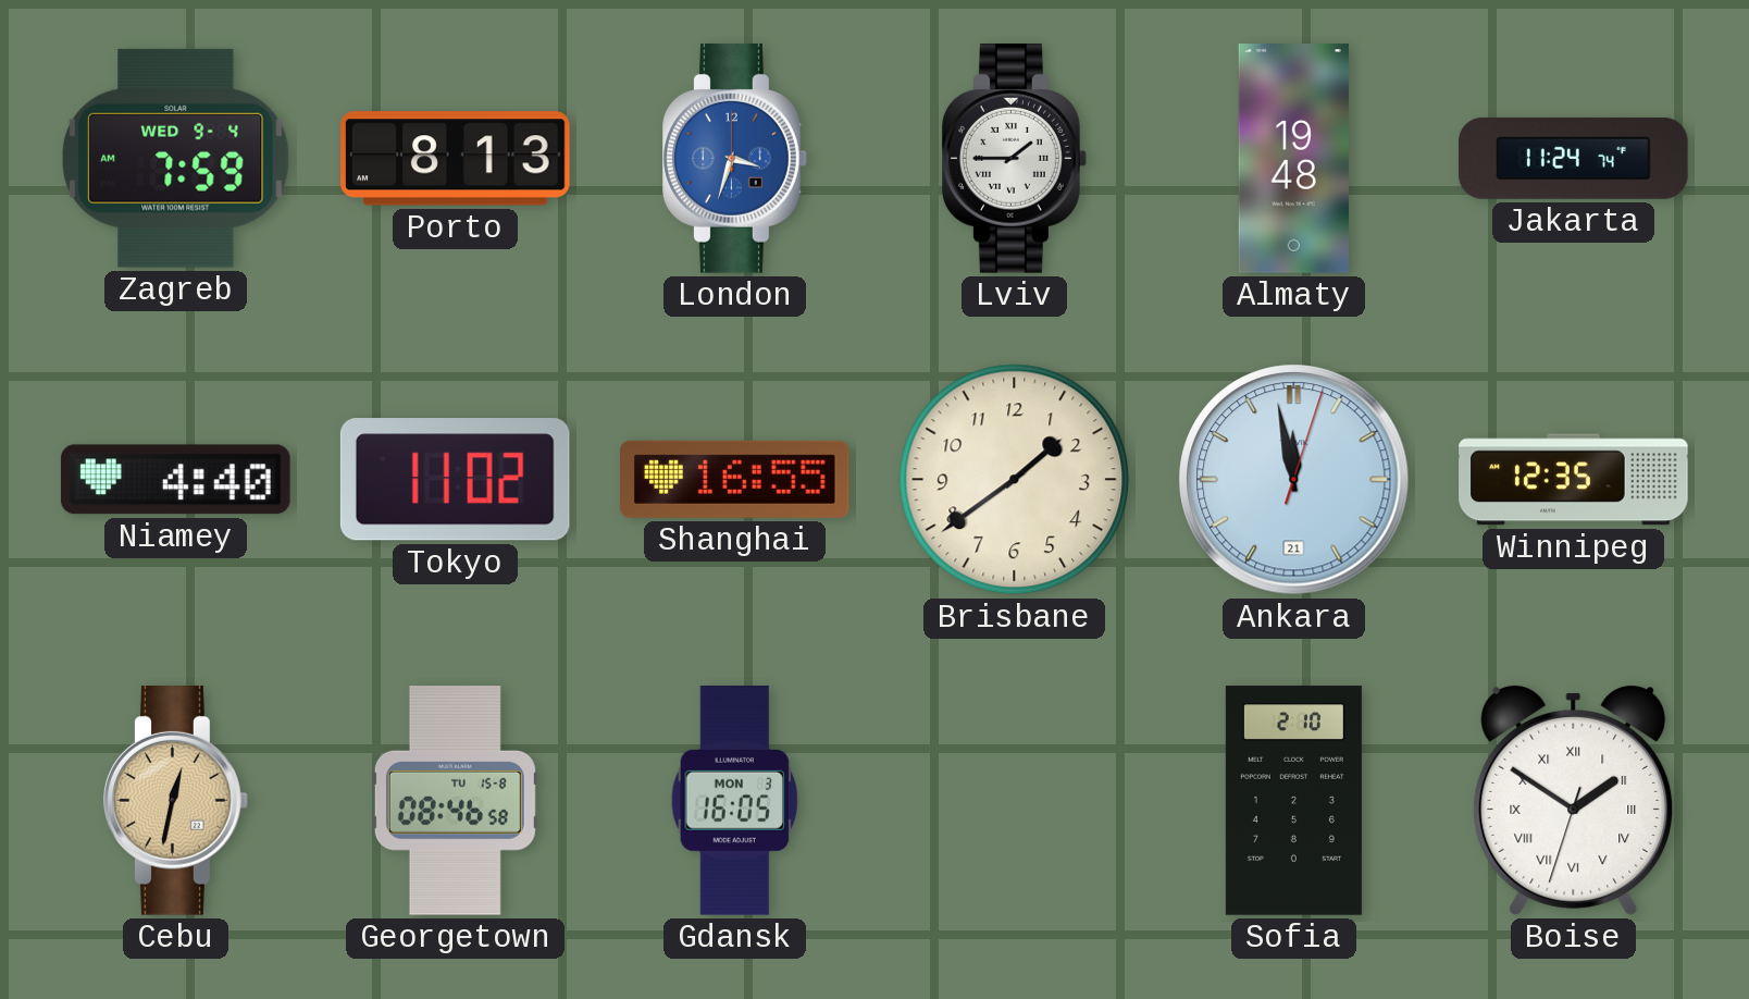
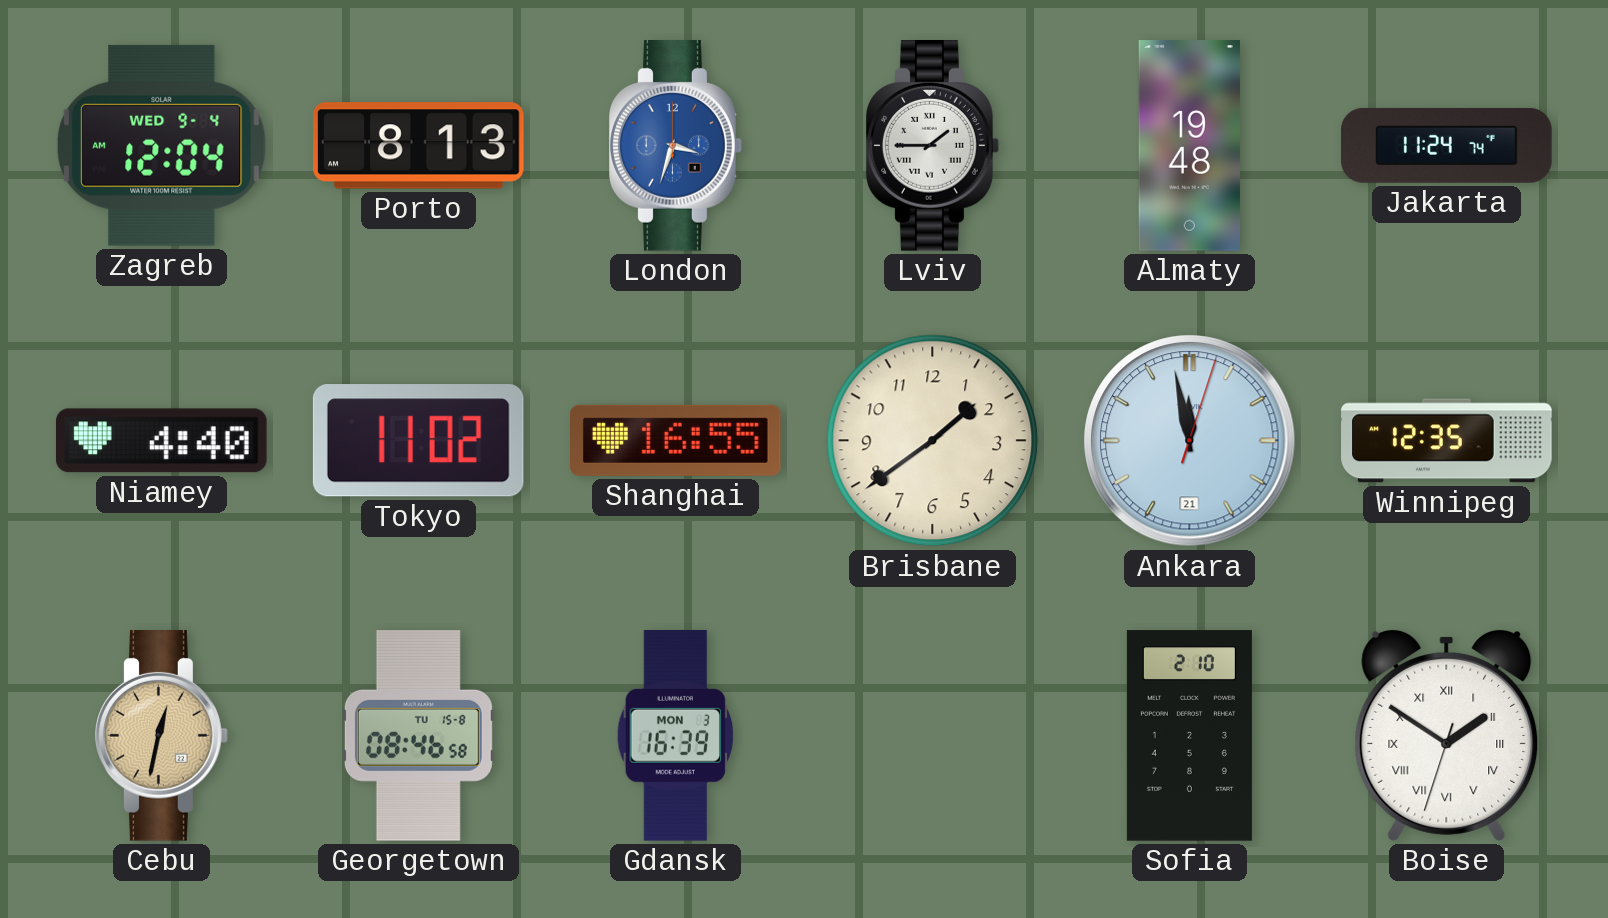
Zagreb: 7:59 -> 12:04 (161, 145)
Gdansk: 16:05 -> 16:39 (676, 736)
